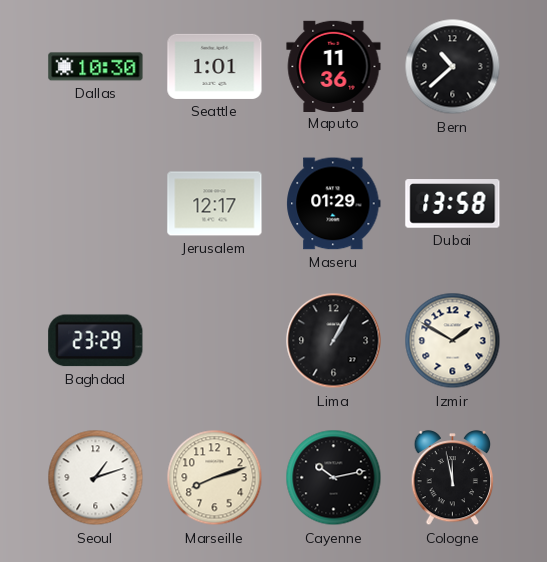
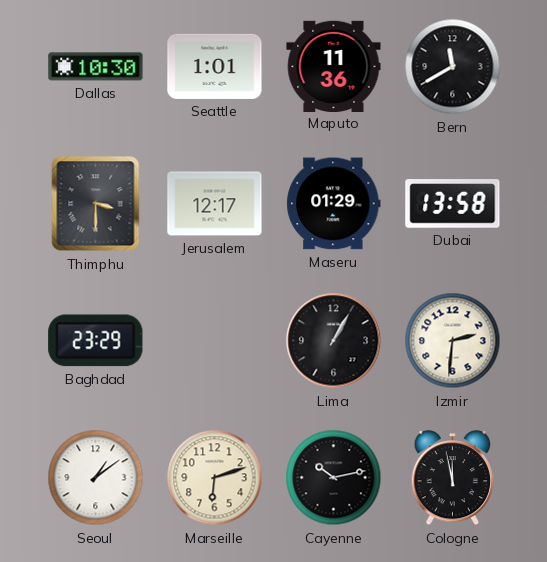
Bern: 10:38 -> 11:40 (453, 67)
Thimphu: none -> 3:30 (96, 204)
Izmir: 1:50 -> 2:31 (453, 341)
Seoul: 1:12 -> 1:09 (96, 478)
Marseille: 8:12 -> 6:12 (215, 478)
